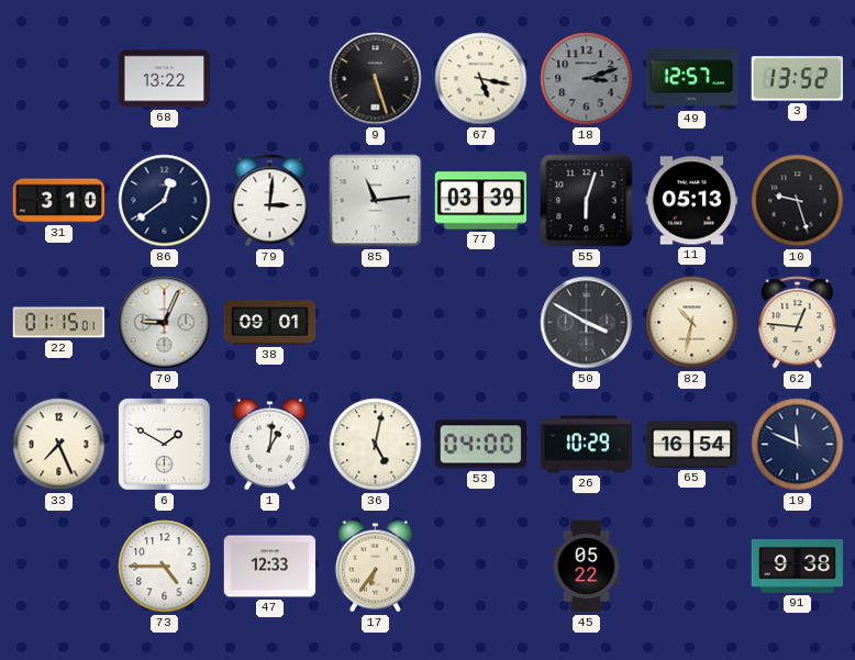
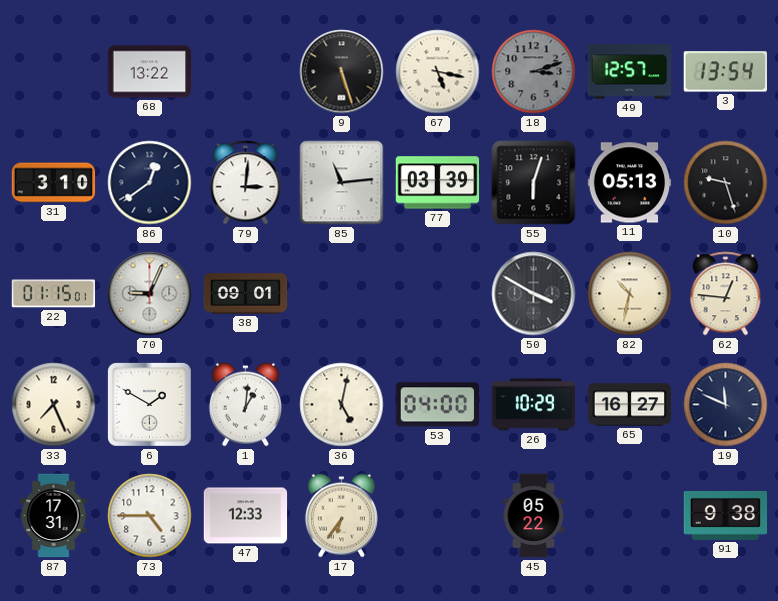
3: 13:52 -> 13:54 (725, 72)
65: 16:54 -> 16:27 (630, 405)
87: none -> 17:31 (54, 516)
